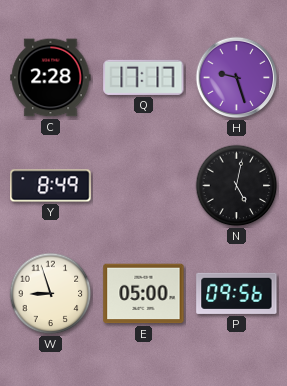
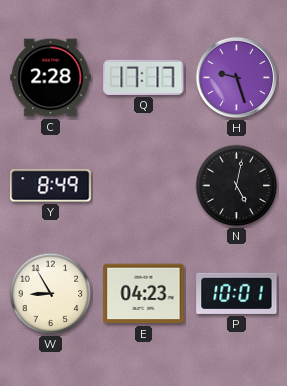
W: 8:57 -> 8:55 (51, 294)
E: 05:00 -> 04:23 (144, 294)
P: 09:56 -> 10:01 (237, 293)
